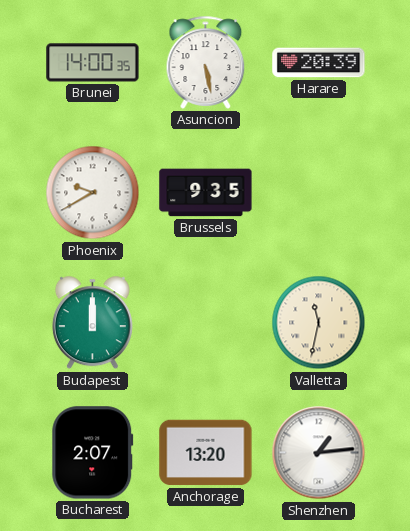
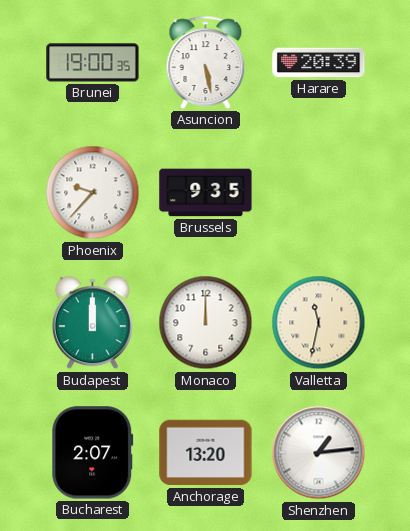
Brunei: 14:00 -> 19:00 (93, 63)
Phoenix: 9:40 -> 9:37 (93, 193)
Monaco: none -> 12:00 (206, 323)
